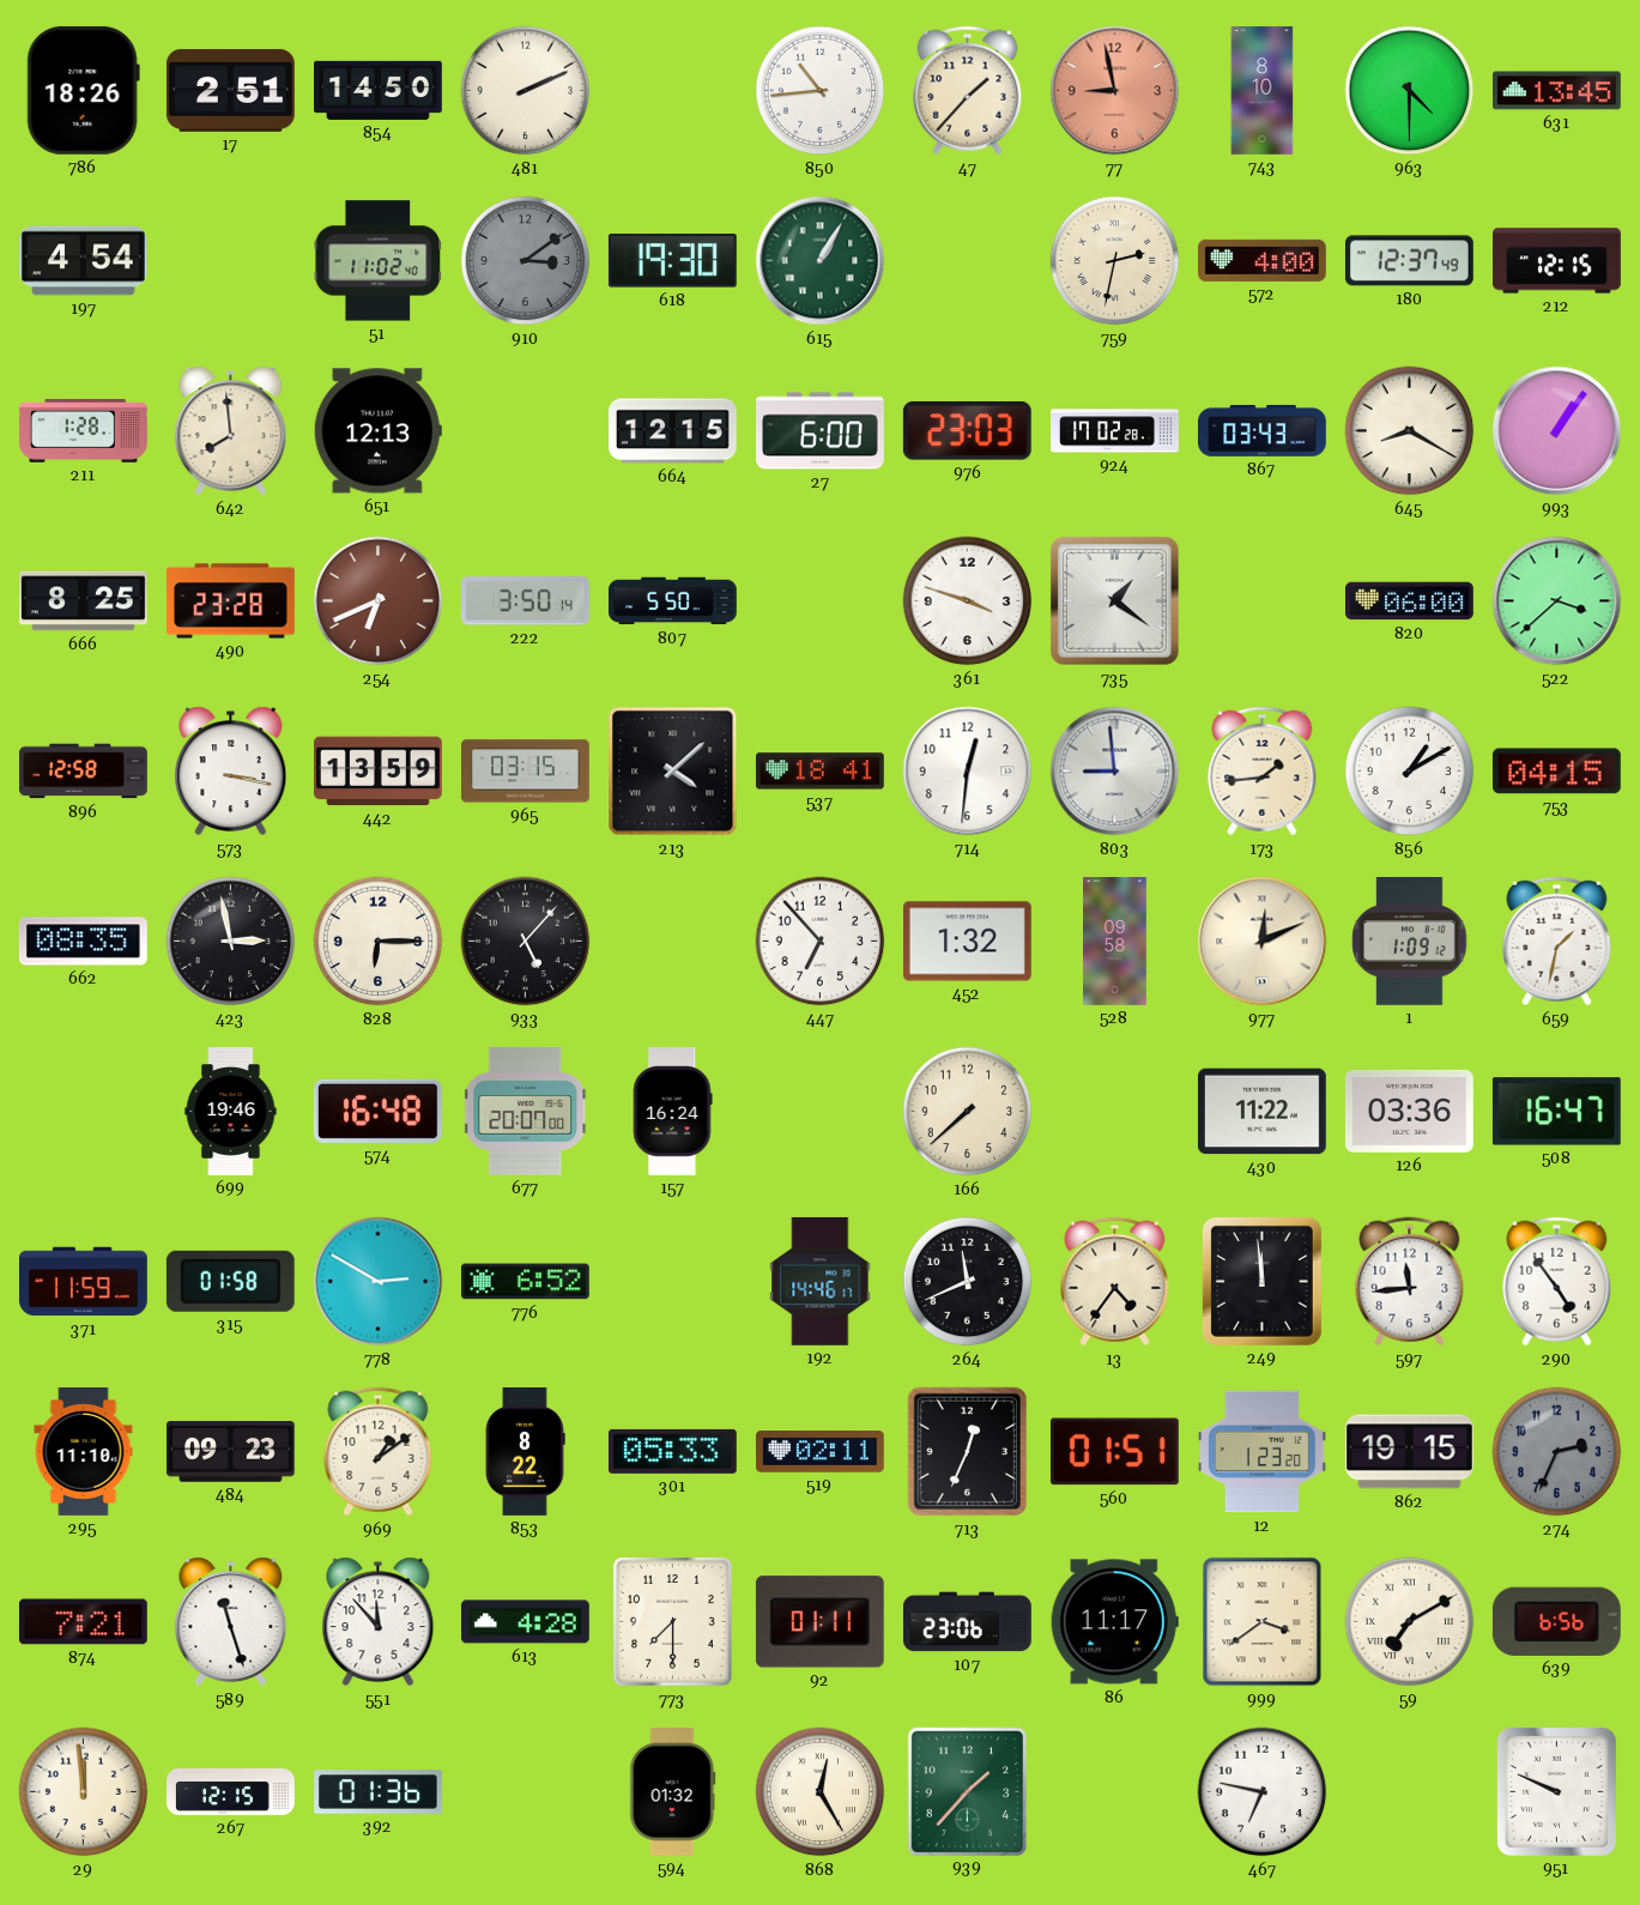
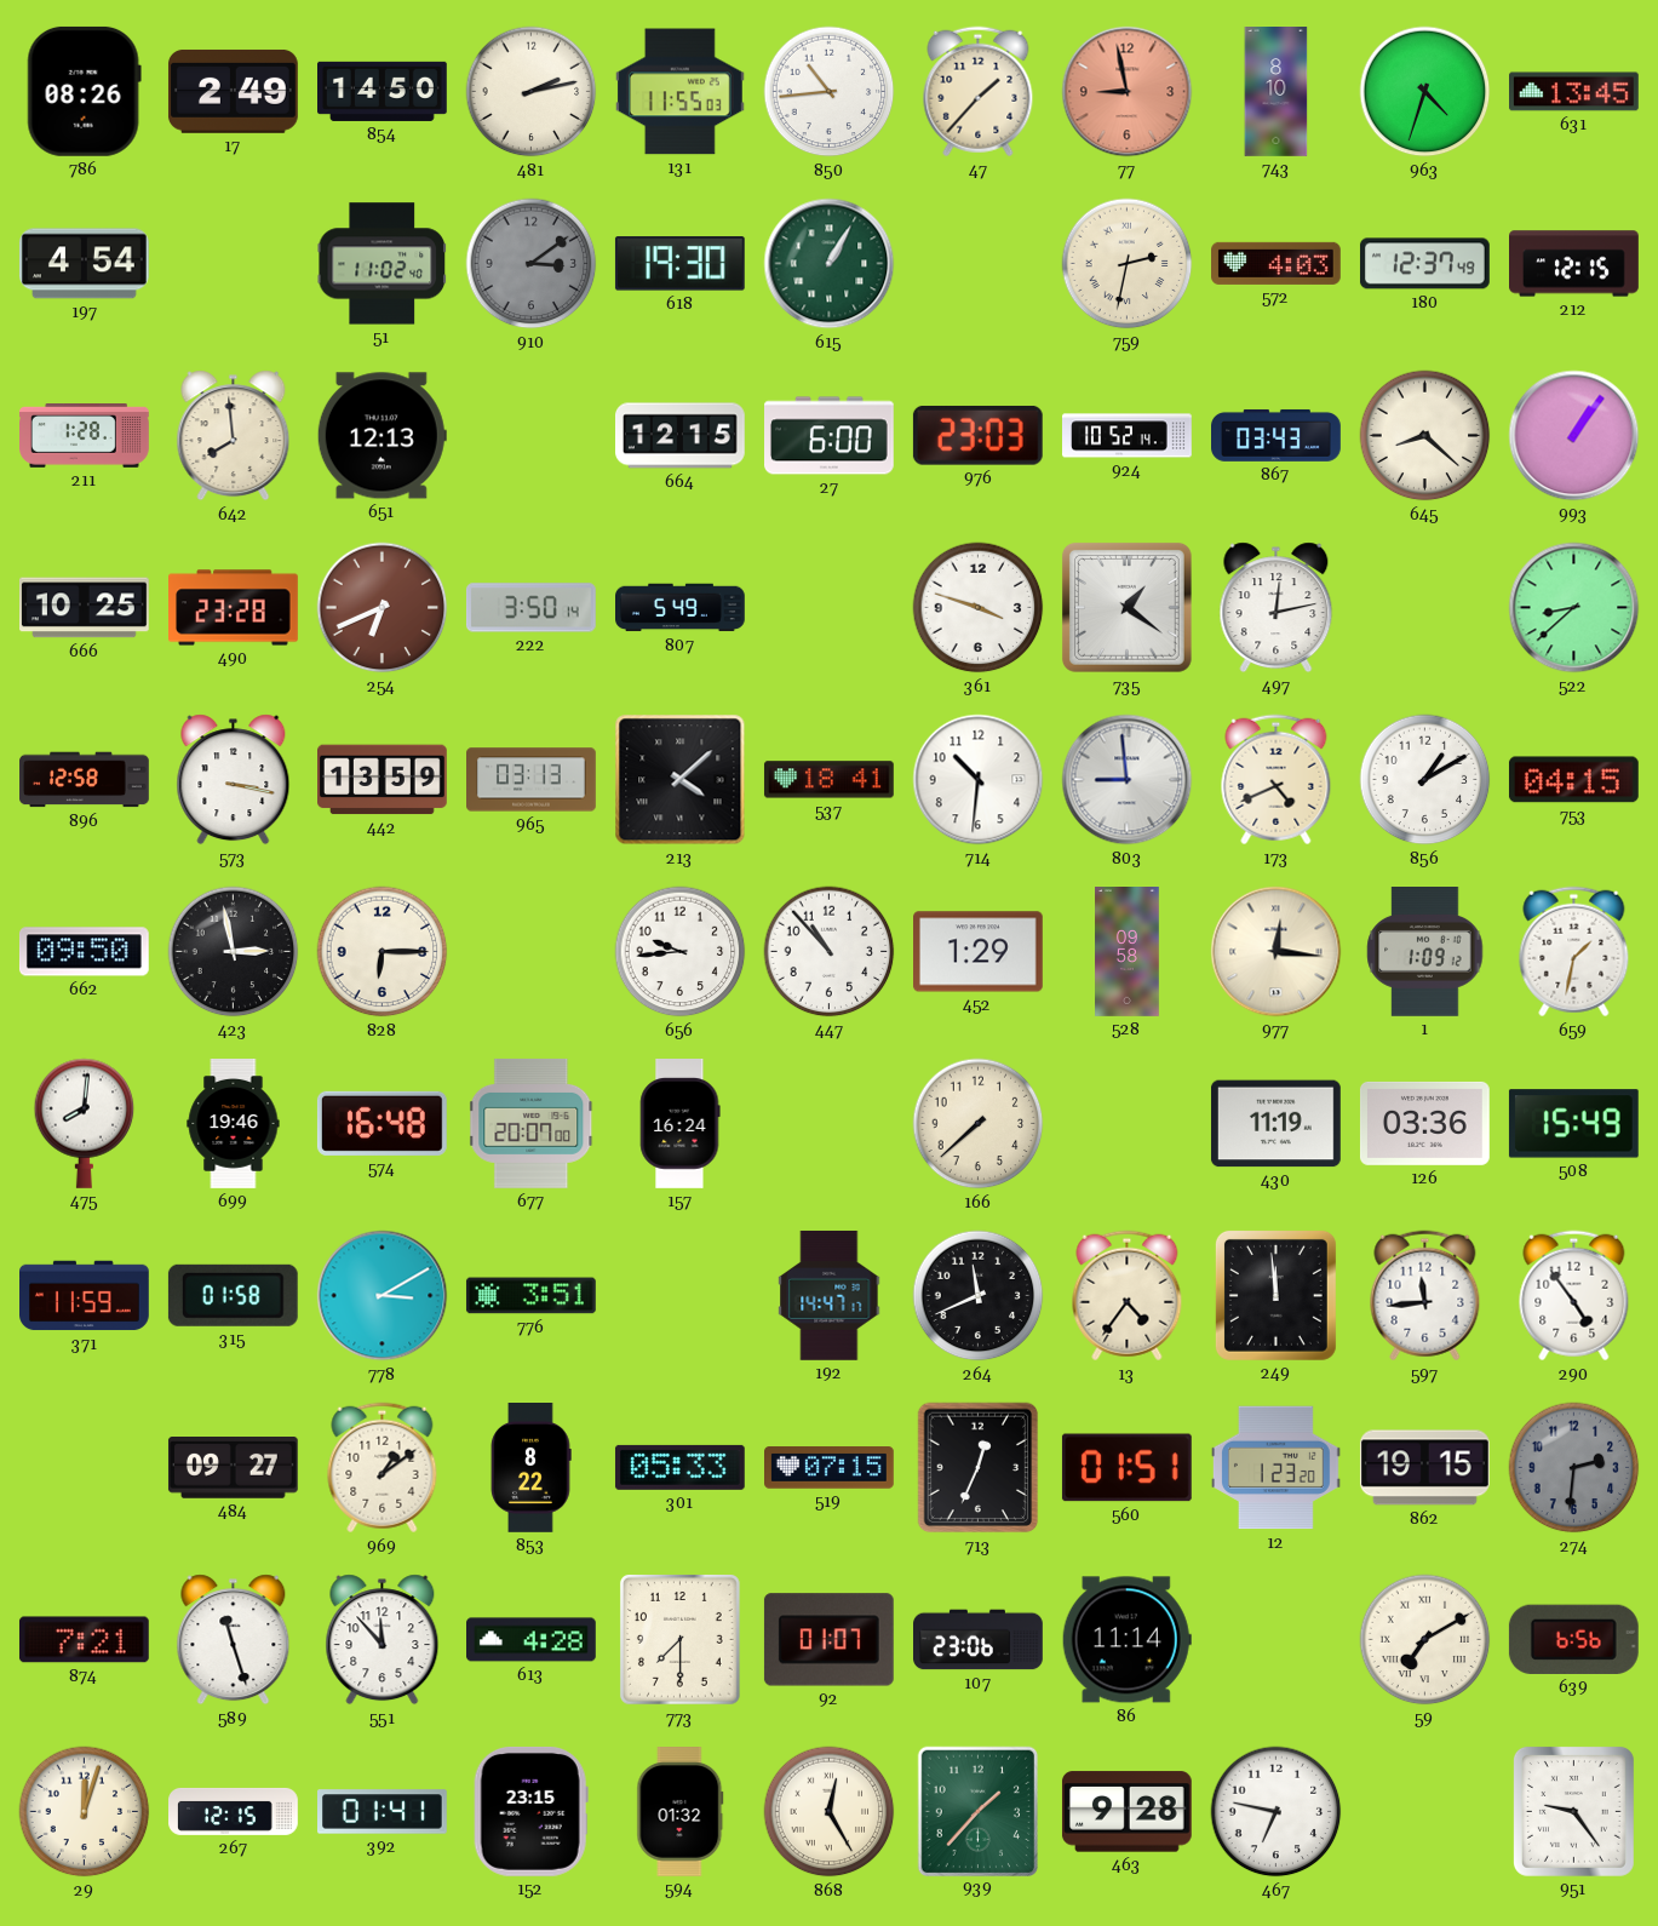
786: 18:26 -> 08:26 (84, 91)
17: 2:51 -> 2:49 (233, 91)
481: 2:11 -> 2:13 (532, 92)
131: none -> 11:55 (679, 92)
963: 4:30 -> 4:33 (1425, 92)
572: 4:00 -> 4:03 (1277, 263)
924: 17:02 -> 10:52 (1128, 436)
645: 8:20 -> 8:22 (1425, 436)
666: 8:25 -> 10:25 (85, 608)
807: 5:50 -> 5:49 (681, 608)
497: none -> 12:13 (1277, 608)
820: 06:00 -> none (1410, 601)
522: 3:38 -> 8:38 (1574, 608)
965: 03:15 -> 03:13 (532, 780)
714: 12:31 -> 10:31 (979, 780)
173: 1:44 -> 4:41 (1277, 780)
662: 08:35 -> 09:50 (84, 952)
933: 5:07 -> none (526, 942)
656: none -> 9:44 (681, 952)
447: 6:53 -> 10:53 (830, 952)
452: 1:32 -> 1:29 (979, 952)
977: 12:11 -> 12:16 (1277, 952)
475: none -> 8:01 (85, 1123)
430: 11:22 -> 11:19 (1275, 1124)
508: 16:47 -> 15:49 (1573, 1124)
778: 2:50 -> 3:10 (383, 1296)
776: 6:52 -> 3:51 (530, 1296)
192: 14:46 -> 14:47 (830, 1295)
295: 11:10 -> none (84, 1452)
484: 09:23 -> 09:27 (233, 1468)
519: 02:11 -> 07:15 (830, 1468)
274: 2:34 -> 2:31 (1574, 1468)
92: 01:11 -> 01:07 (828, 1640)
86: 11:17 -> 11:14 (1126, 1640)
999: 3:39 -> none (1263, 1622)
29: 11:59 -> 12:03 (85, 1812)
392: 01:36 -> 01:41 (383, 1812)
152: none -> 23:15 (530, 1811)
463: none -> 9:28 (1126, 1812)
951: 9:49 -> 9:24 (1573, 1811)
